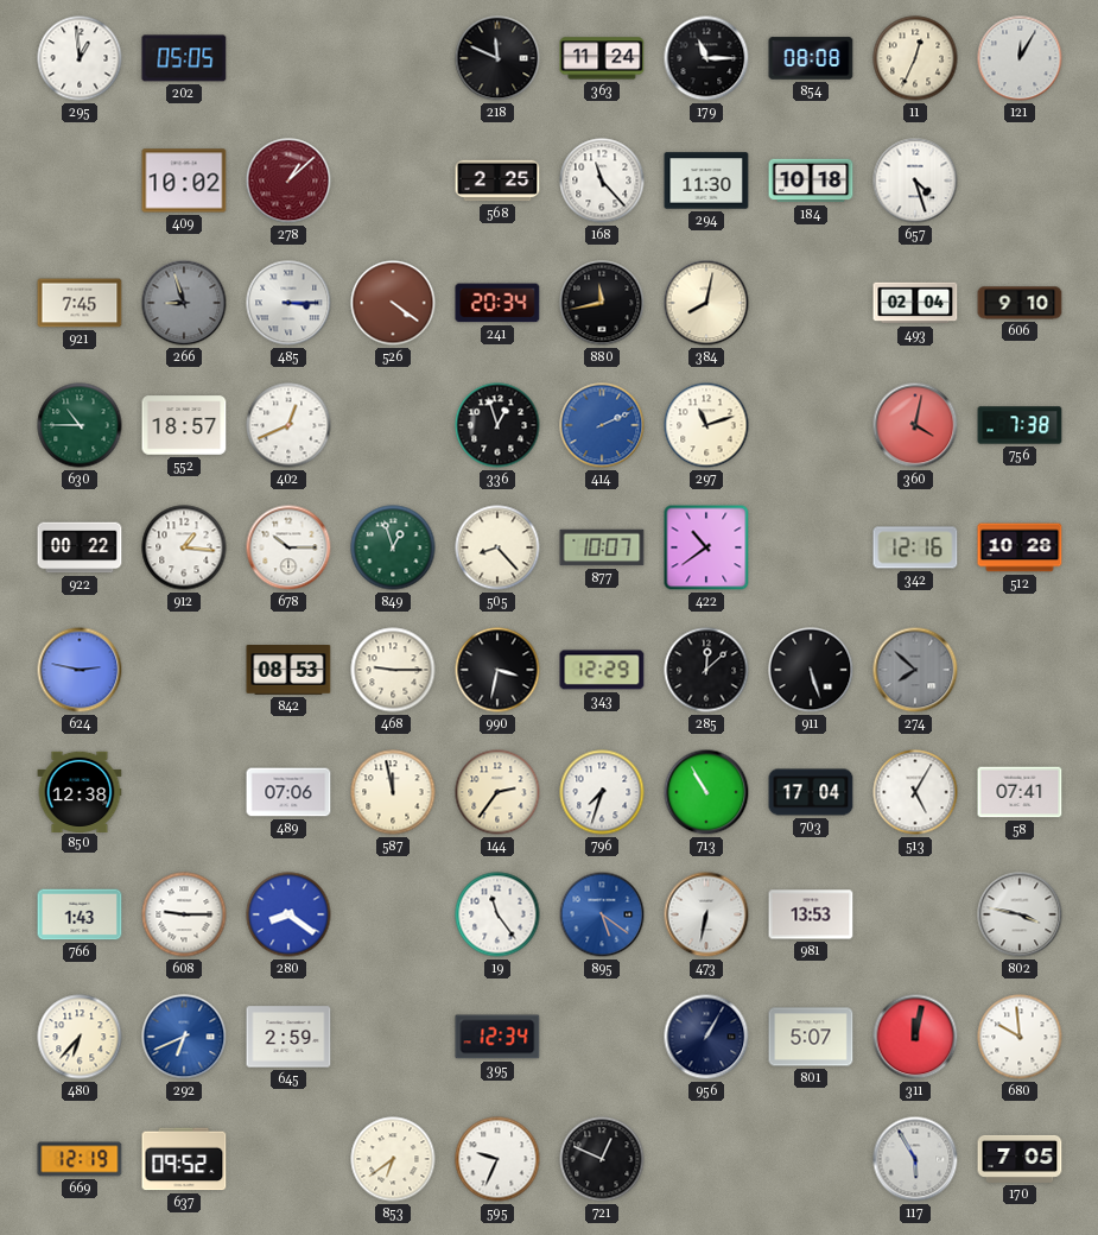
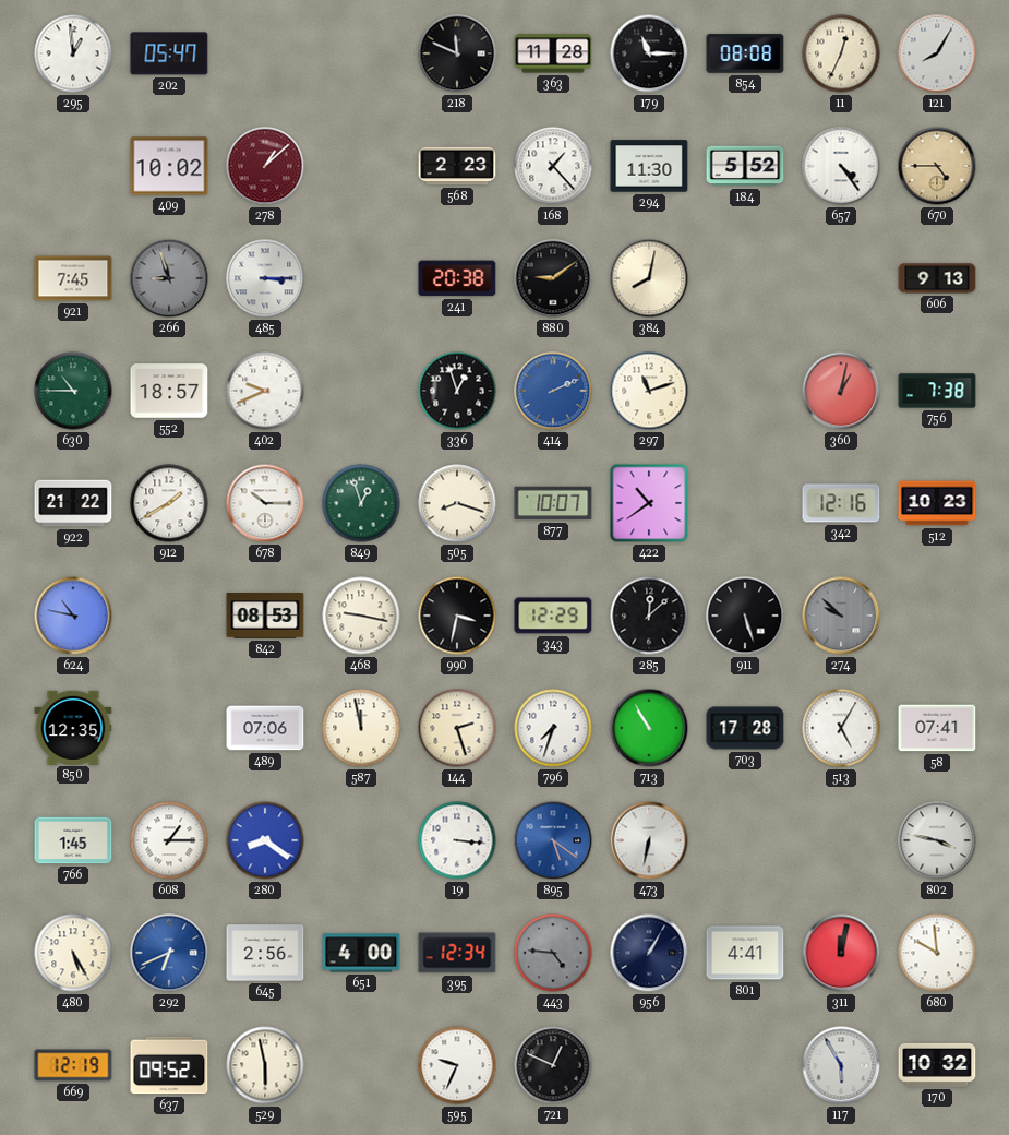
202: 05:05 -> 05:47 (169, 53)
363: 11:24 -> 11:28 (553, 53)
121: 12:05 -> 8:05 (937, 53)
568: 2:25 -> 2:23 (457, 166)
168: 11:23 -> 1:23 (553, 166)
184: 10:18 -> 5:52 (745, 166)
657: 4:27 -> 4:24 (841, 166)
670: none -> 4:45 (937, 166)
526: 4:21 -> none (393, 303)
241: 20:34 -> 20:38 (457, 278)
880: 11:43 -> 9:09 (553, 278)
493: 02:04 -> none (915, 303)
606: 9:10 -> 9:13 (937, 278)
402: 12:41 -> 9:41 (265, 391)
360: 4:02 -> 1:02 (841, 391)
922: 00:22 -> 21:22 (73, 503)
912: 1:16 -> 1:40 (169, 503)
505: 8:23 -> 8:18 (457, 503)
512: 10:28 -> 10:23 (937, 503)
624: 2:47 -> 10:47 (73, 616)
468: 9:15 -> 9:17 (361, 616)
274: 7:52 -> 9:52 (841, 616)
850: 12:38 -> 12:35 (73, 727)
144: 2:36 -> 2:27 (457, 728)
703: 17:04 -> 17:28 (745, 728)
766: 1:43 -> 1:45 (73, 840)
608: 9:15 -> 1:15 (169, 840)
19: 11:24 -> 3:16 (457, 840)
981: 13:53 -> none (811, 914)
480: 6:37 -> 5:25 (73, 953)
645: 2:59 -> 2:56 (265, 953)
651: none -> 4:00 (361, 953)
443: none -> 4:46 (553, 953)
801: 5:07 -> 4:41 (745, 953)
529: none -> 5:58 (265, 1065)
853: 6:39 -> none (393, 1159)
170: 7:05 -> 10:32 (937, 1065)
